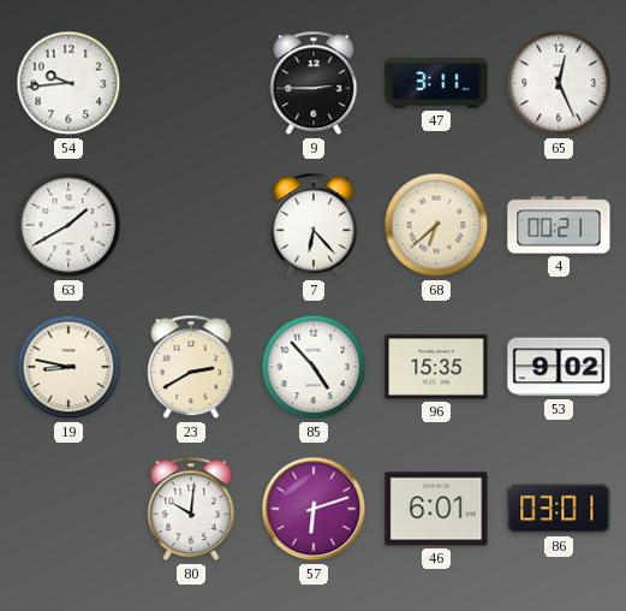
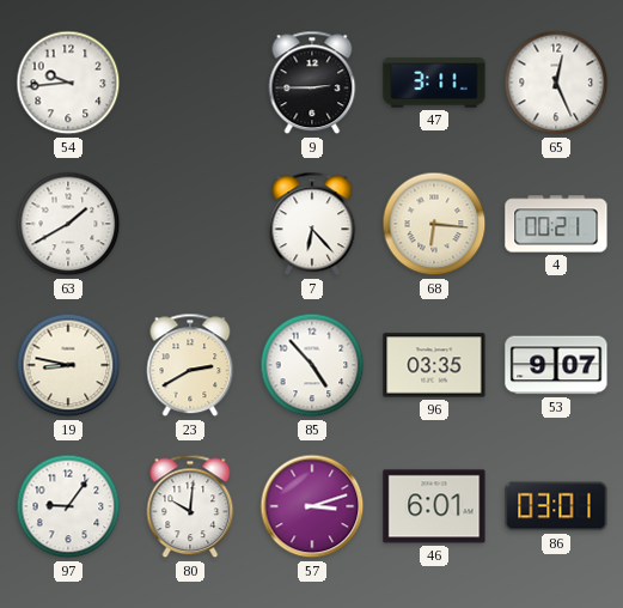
68: 6:38 -> 6:16 (434, 224)
96: 15:35 -> 03:35 (434, 365)
53: 9:02 -> 9:07 (556, 365)
97: none -> 9:06 (68, 506)
57: 6:12 -> 3:12 (312, 506)
